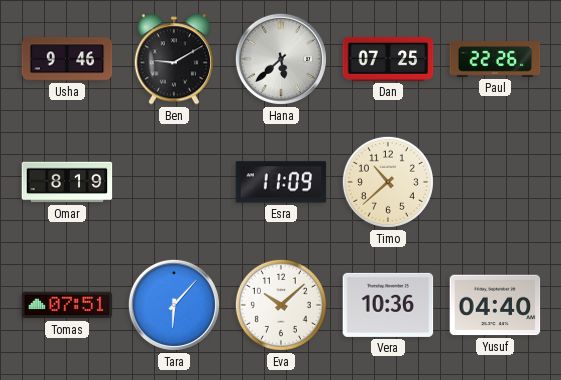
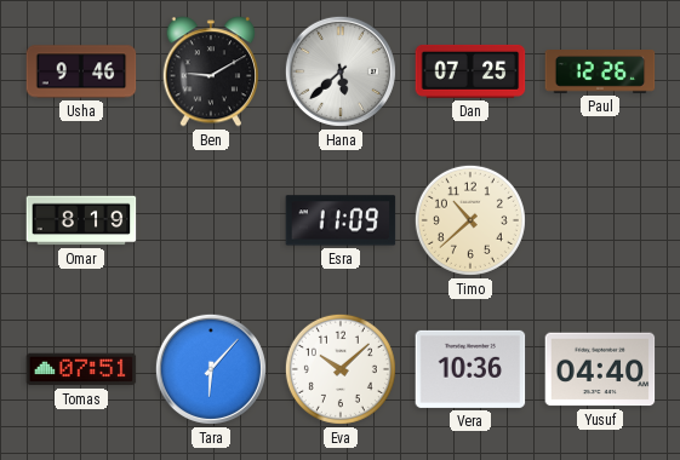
Paul: 22:26 -> 12:26 (600, 73)
